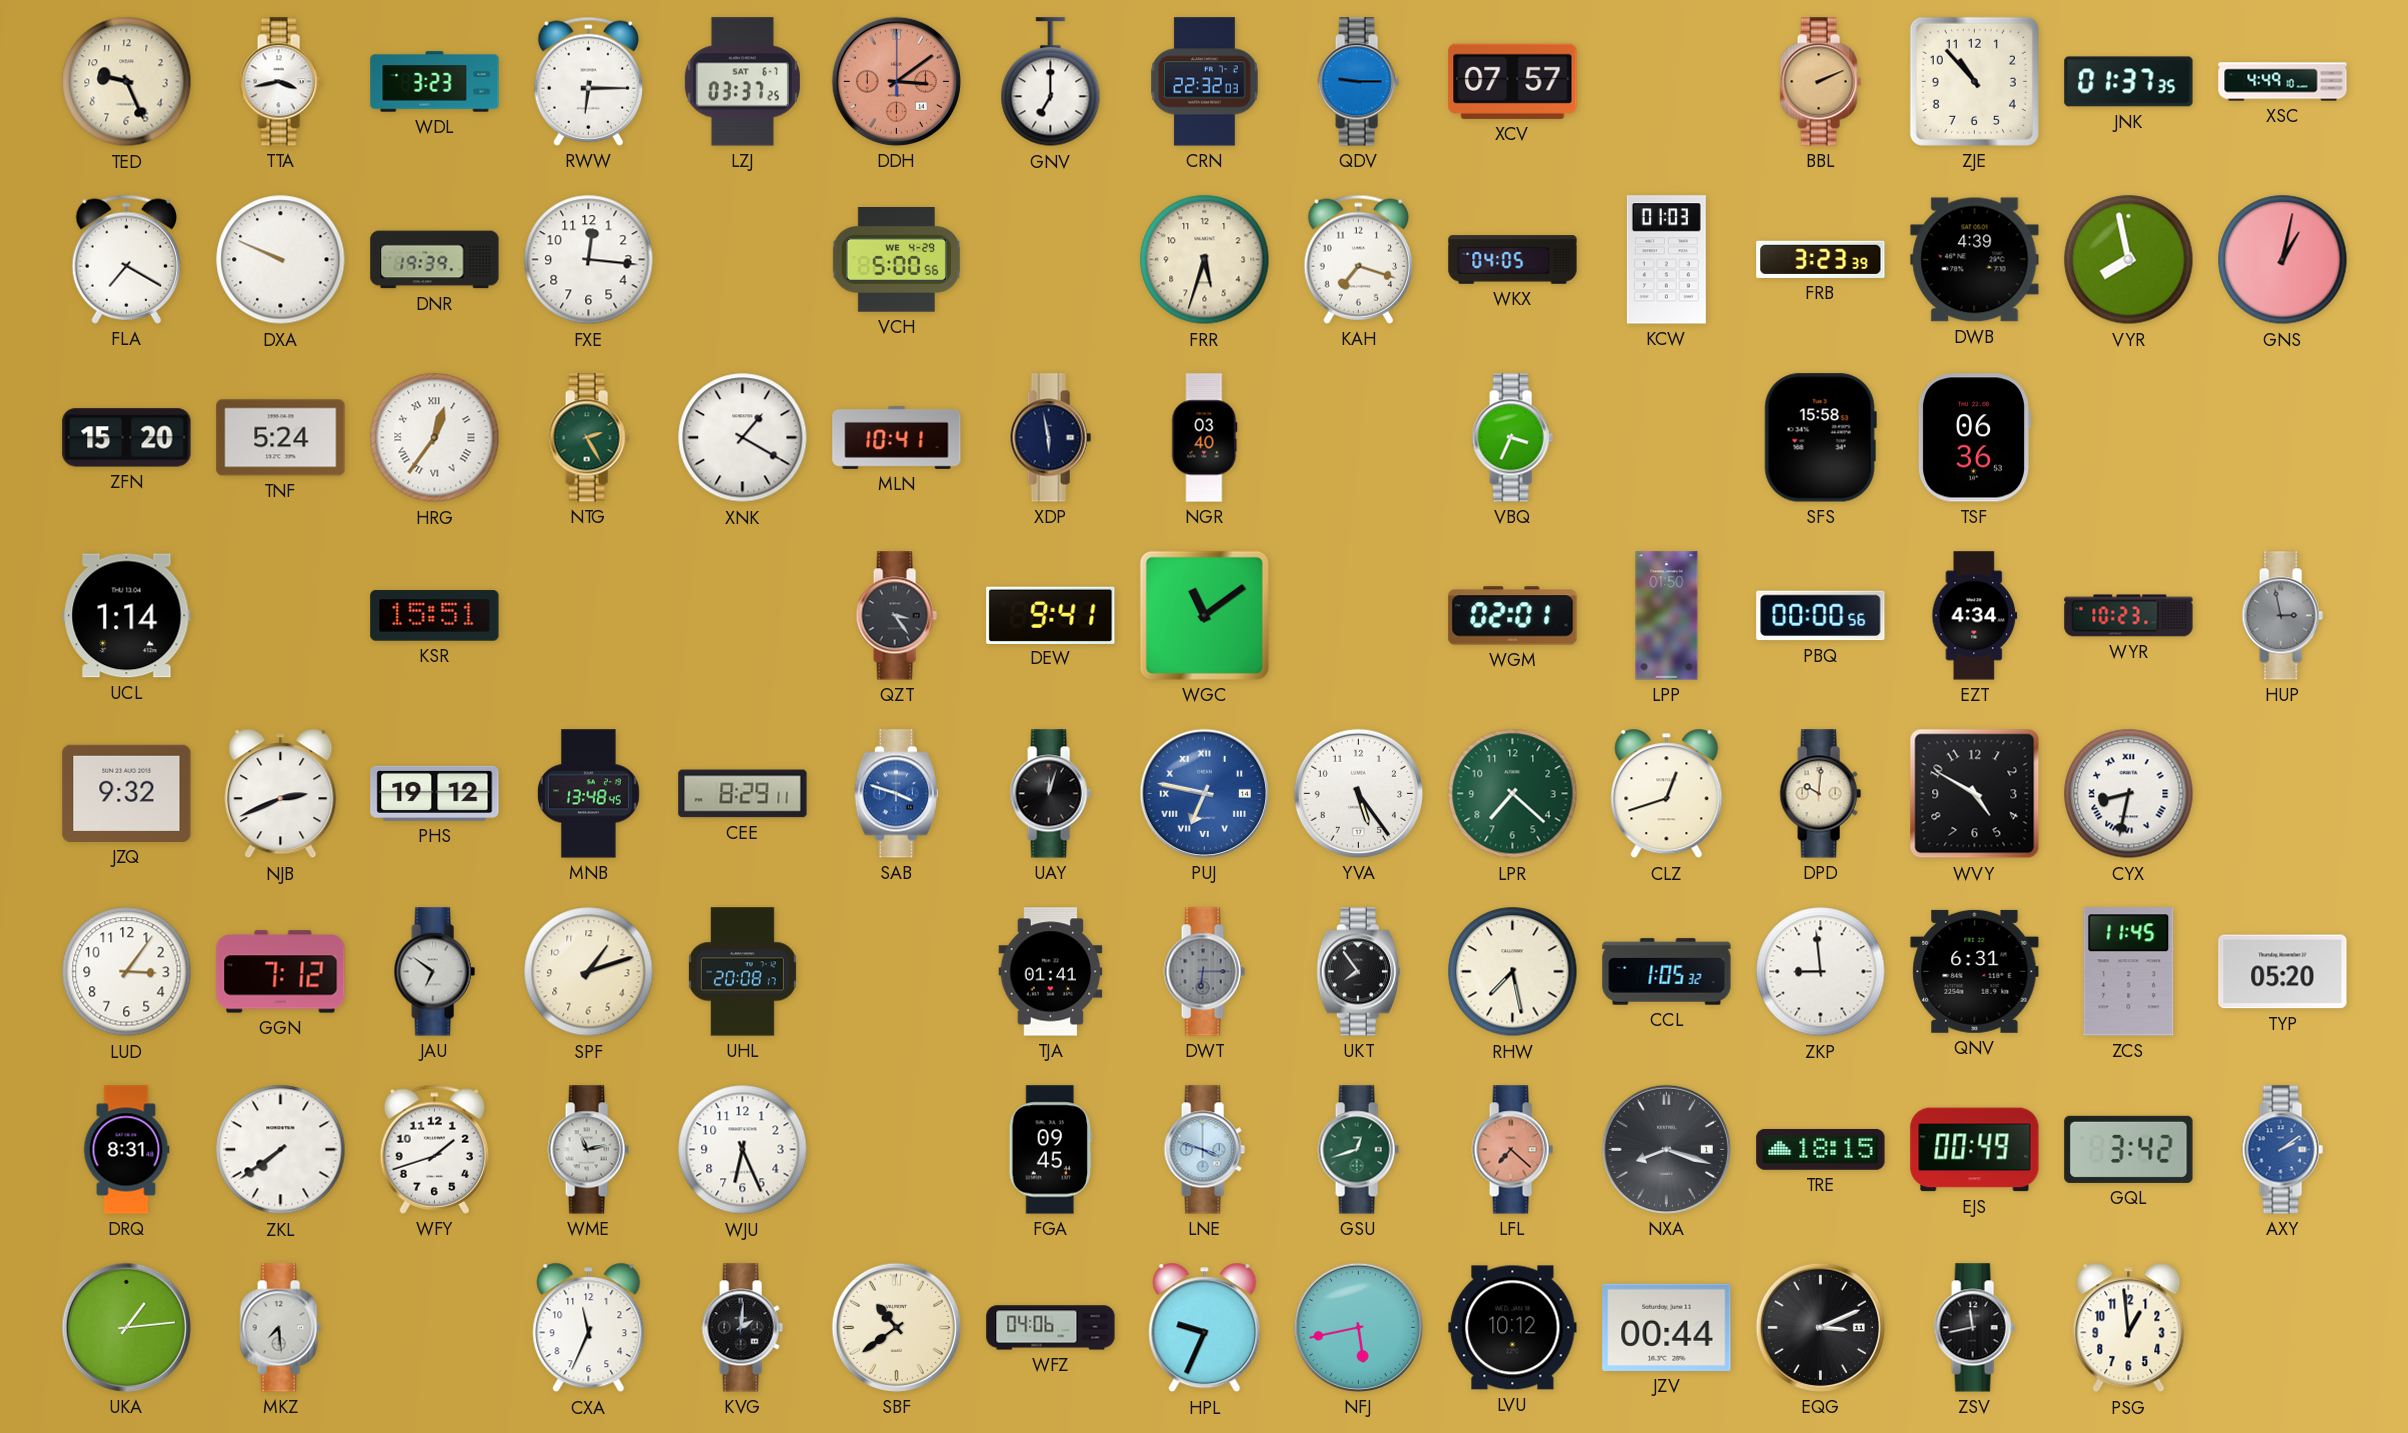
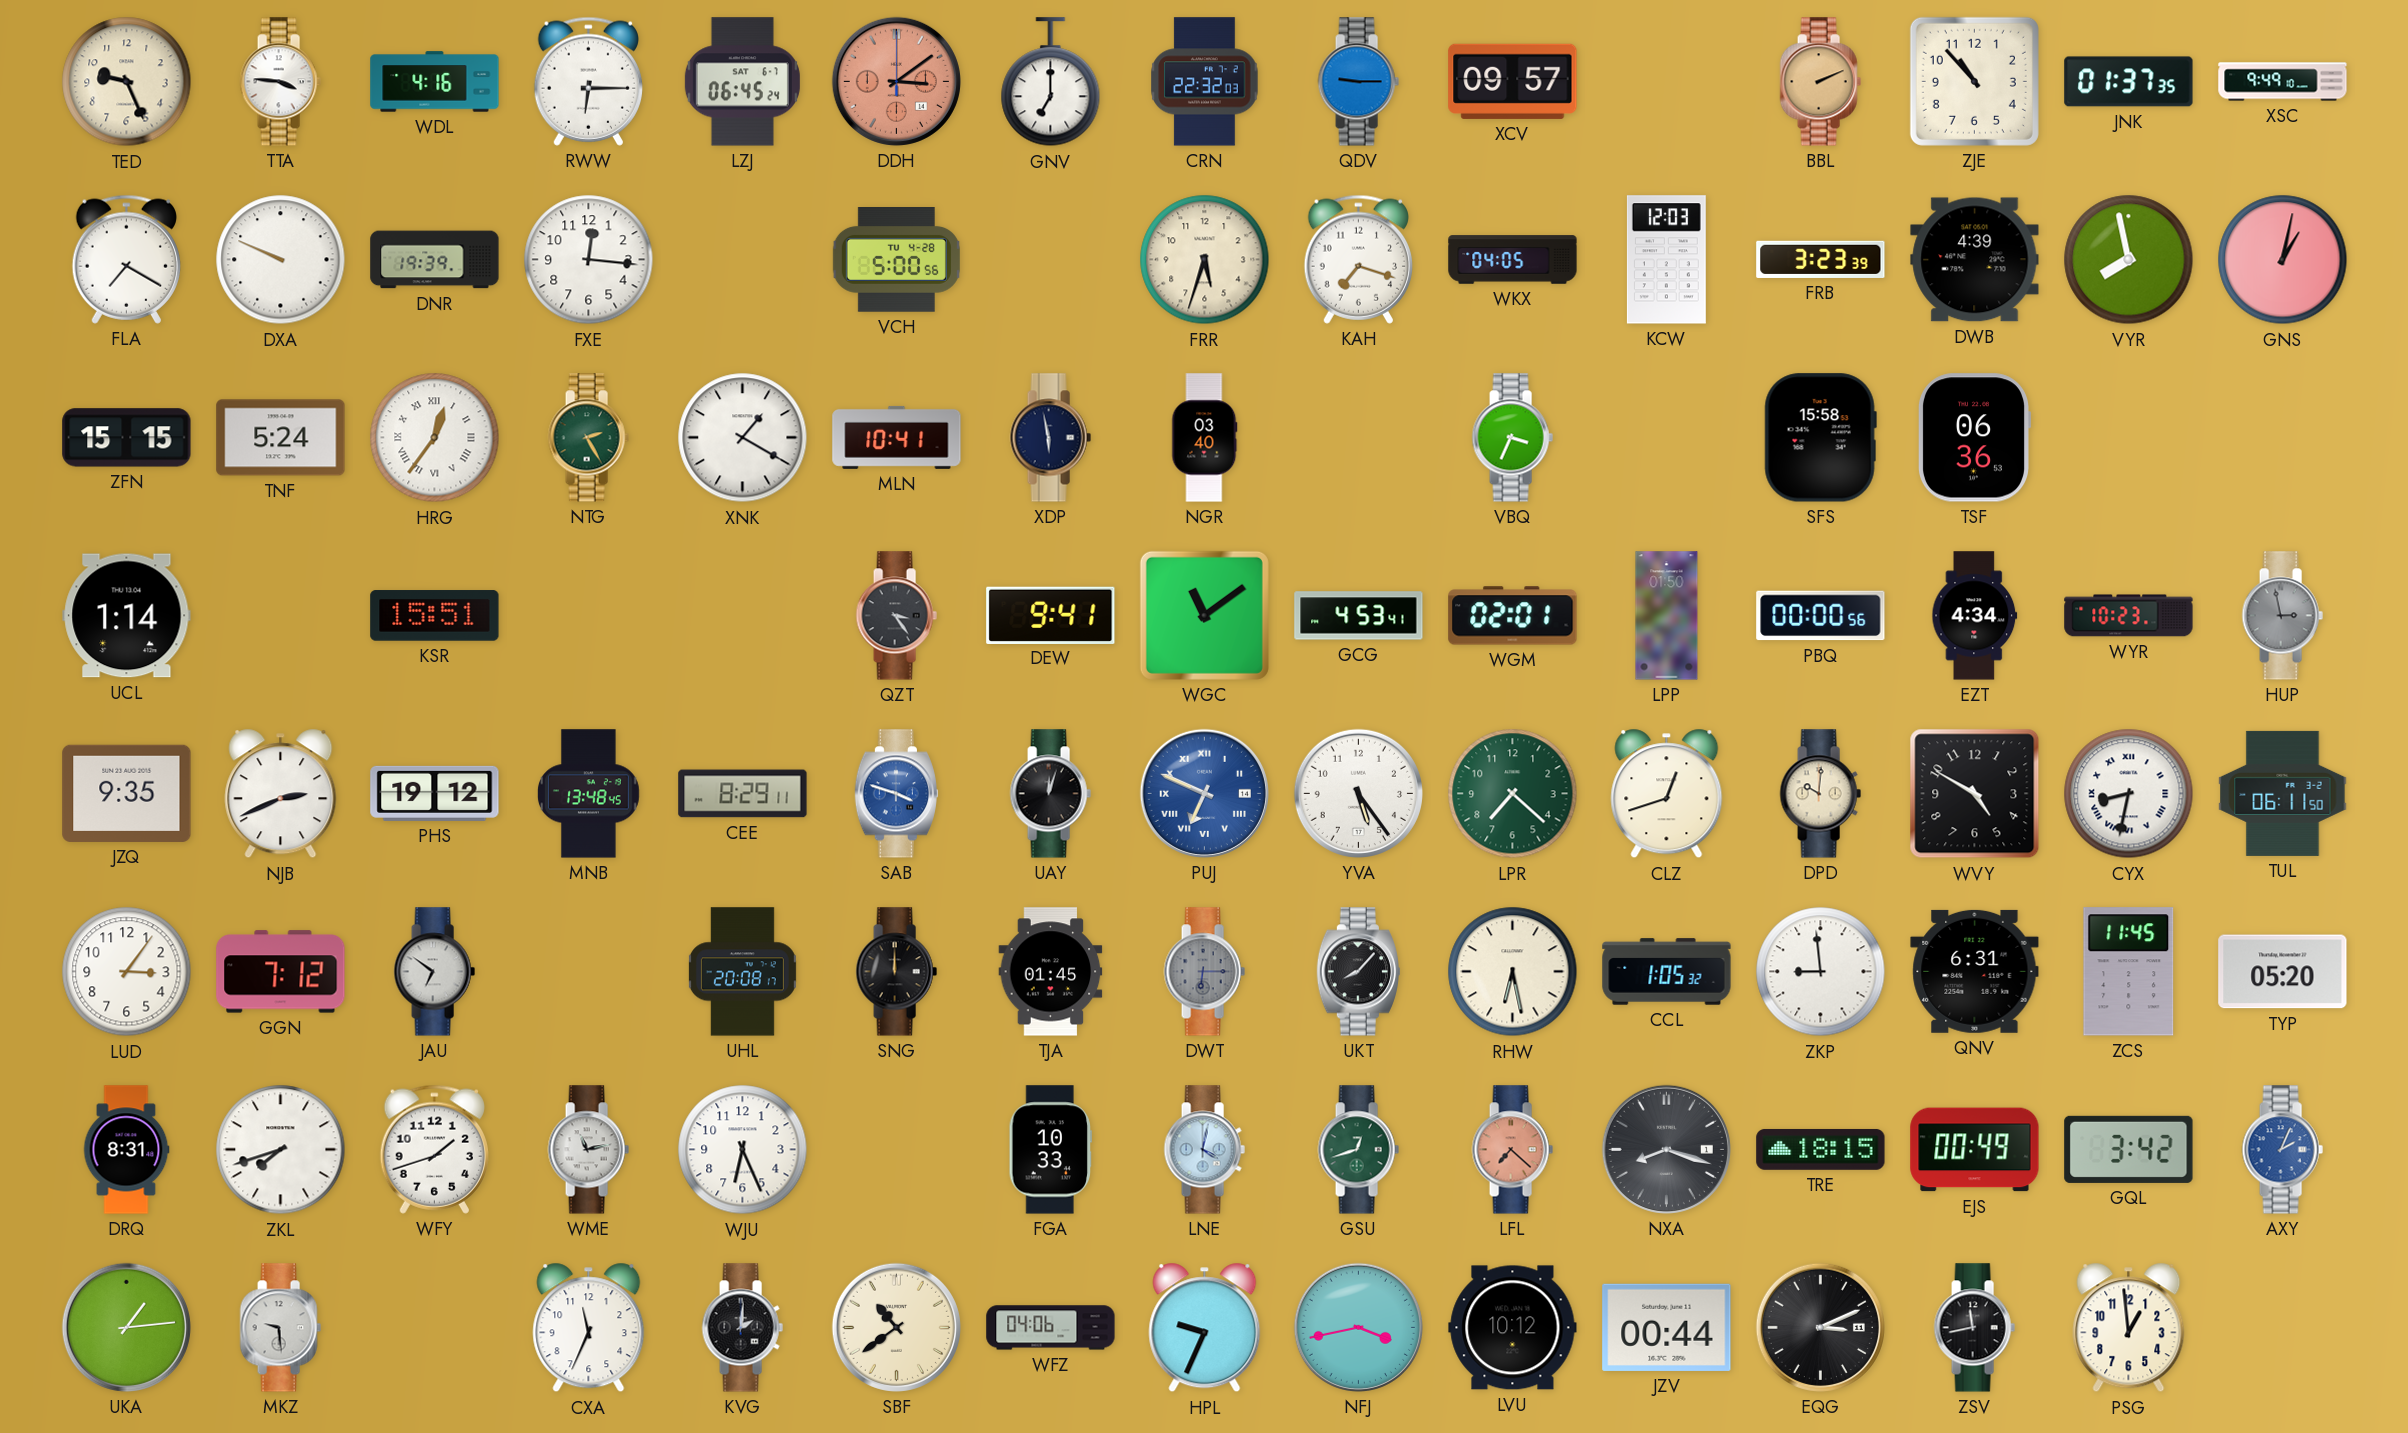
TTA: 3:43 -> 3:46 (280, 82)
WDL: 3:23 -> 4:16 (435, 82)
LZJ: 03:37 -> 06:45 (742, 82)
XCV: 07:57 -> 09:57 (1513, 81)
XSC: 4:49 -> 9:49 (2283, 82)
VCH date: WE 4-29 -> TU 4-28 (896, 260)
KCW: 01:03 -> 12:03 (1666, 260)
ZFN: 15:20 -> 15:15 (127, 438)
GCG: none -> 4:53 (1359, 616)
JZQ: 9:32 -> 9:35 (127, 793)
PUJ: 6:47 -> 6:49 (1204, 793)
TUL: none -> 06:11 (2283, 793)
SPF: 1:12 -> none (589, 972)
SNG: none -> 12:00 (896, 972)
TJA: 01:41 -> 01:45 (1051, 972)
UKT: 7:54 -> 8:07 (1358, 972)
RHW: 7:28 -> 6:28 (1513, 972)
ZKL: 7:39 -> 7:42 (281, 1150)
FGA: 09:45 -> 10:33 (1050, 1150)
LNE: 3:48 -> 4:02 (1204, 1150)
AXY: 2:09 -> 2:04 (2282, 1150)
MKZ: 7:29 -> 9:29 (280, 1328)
NFJ: 5:43 -> 3:43 (1358, 1327)
